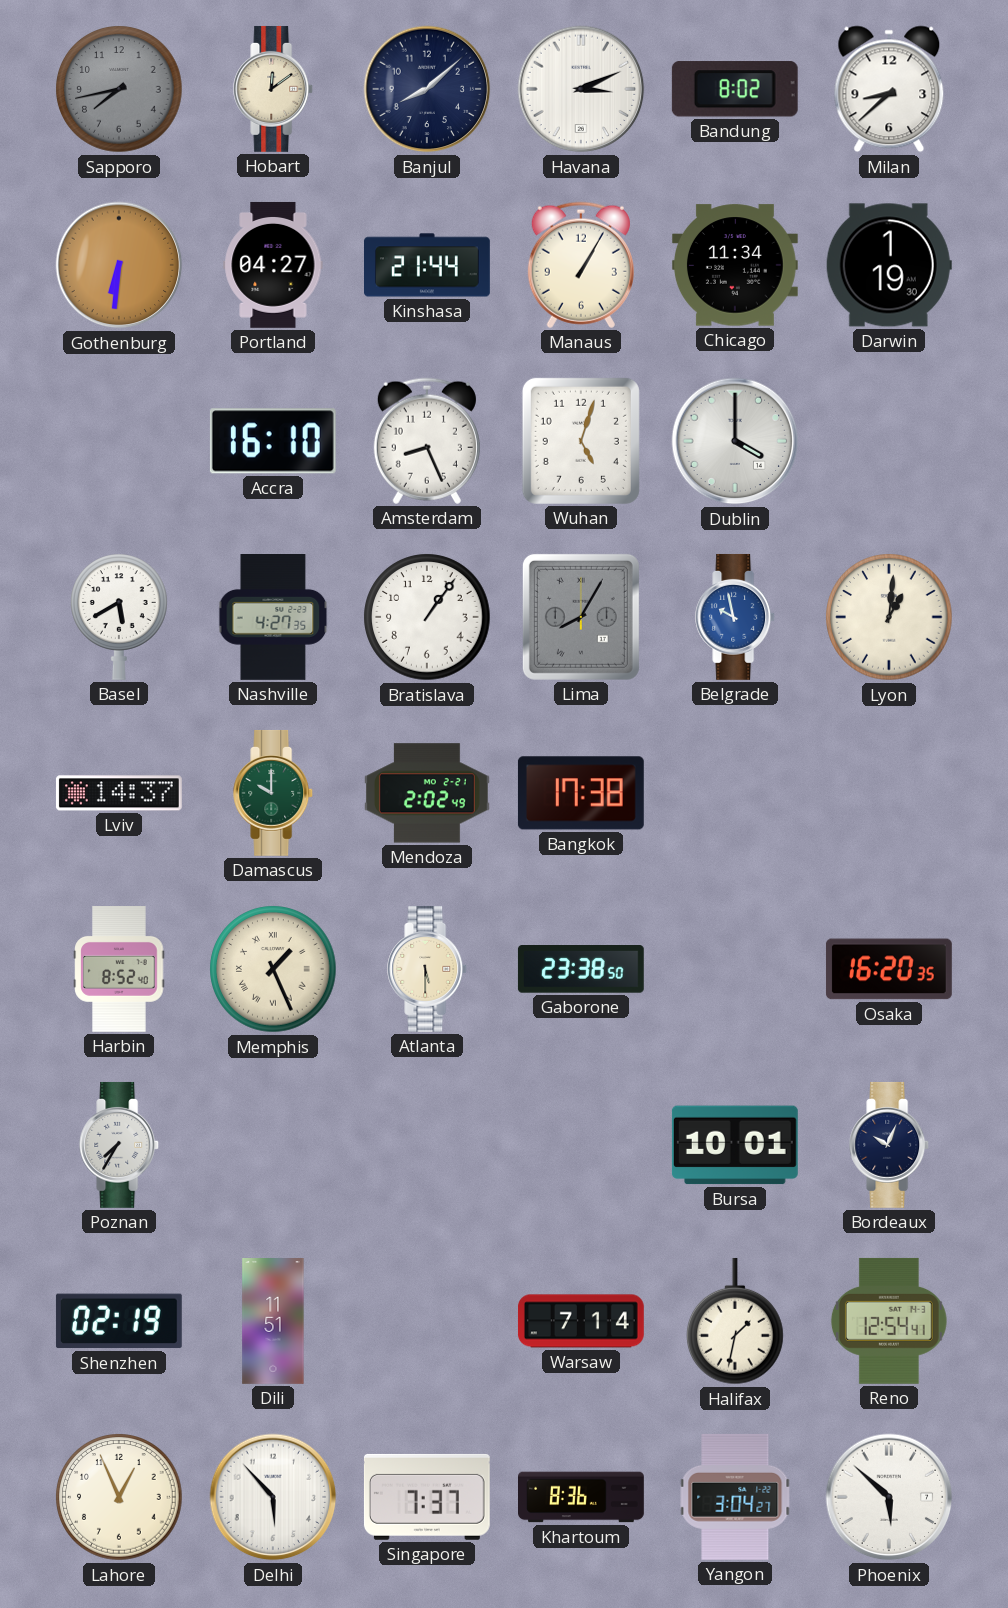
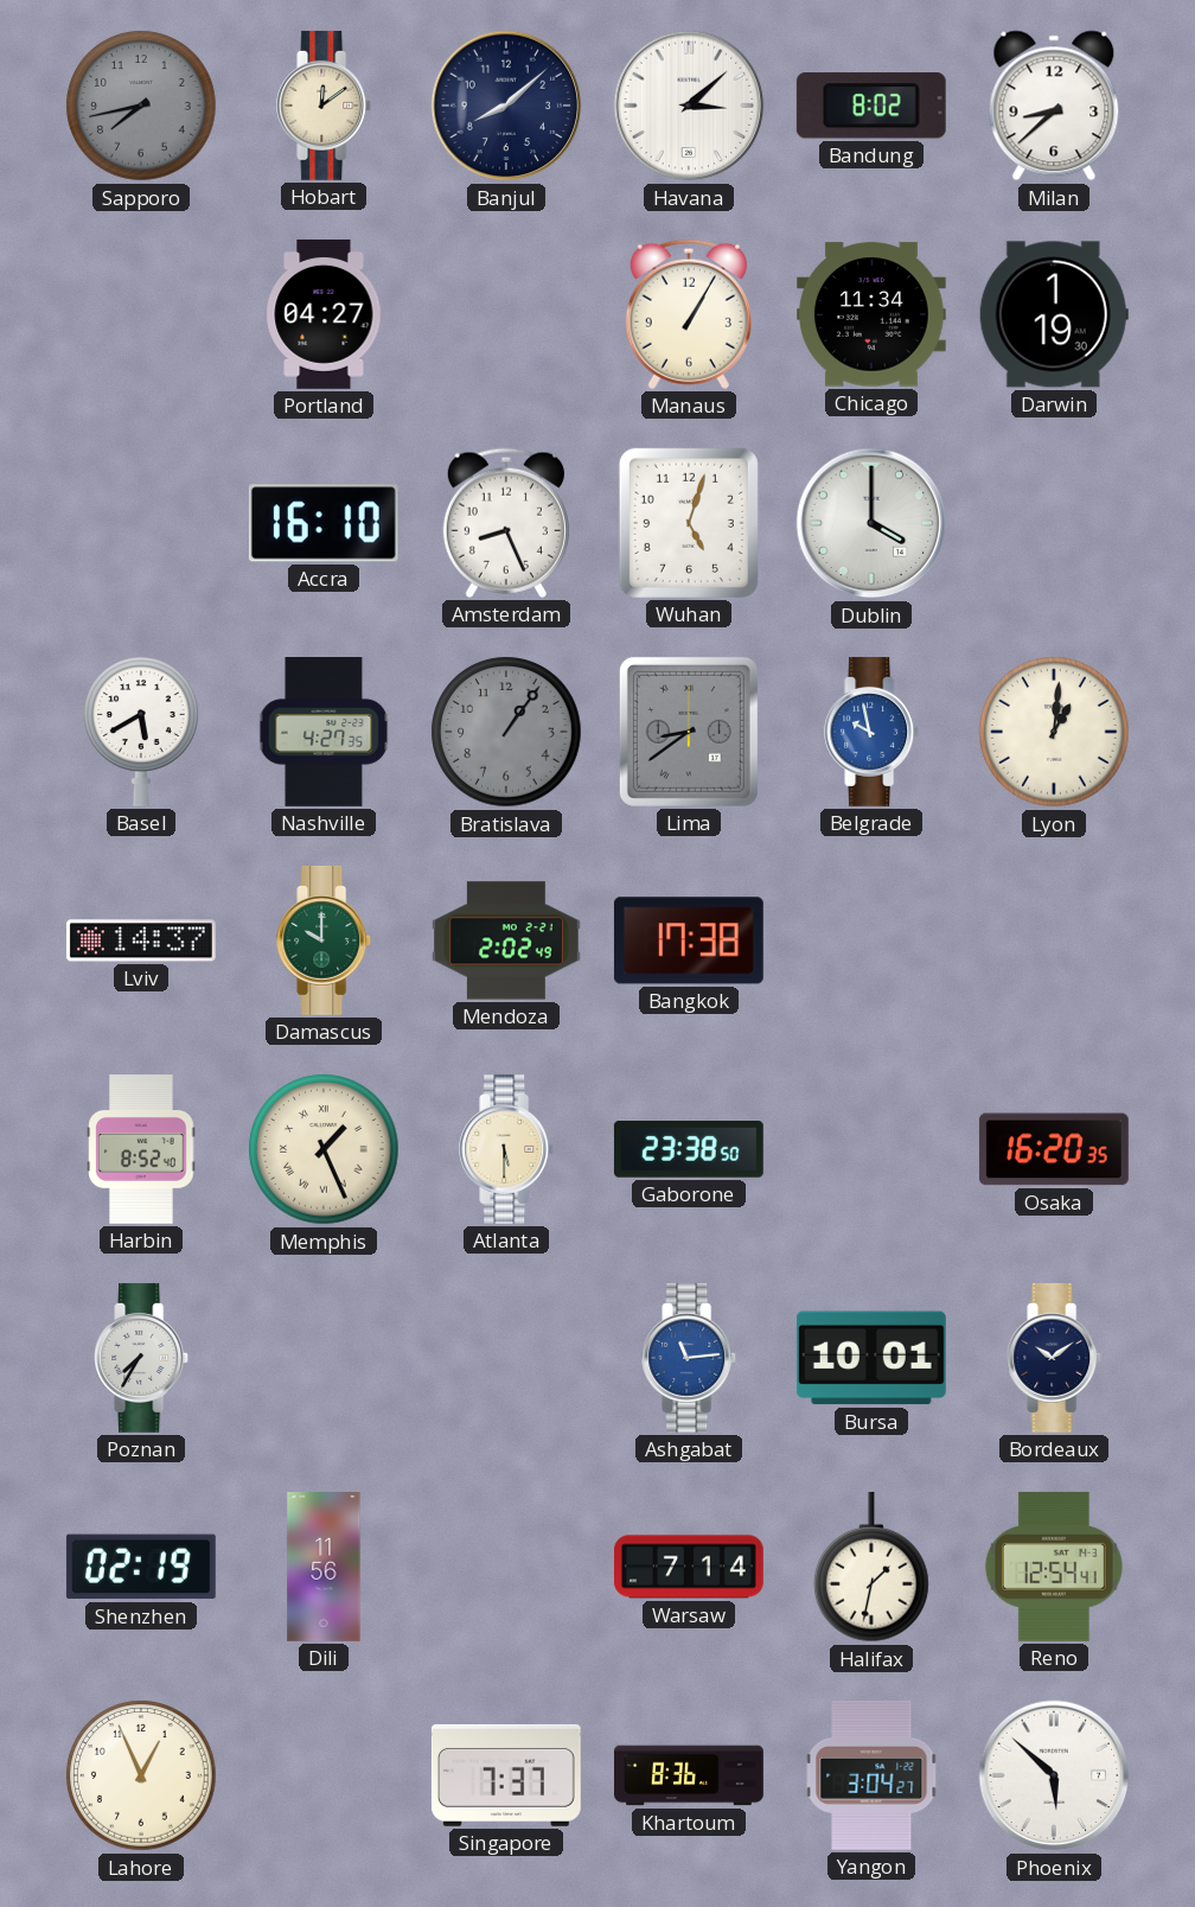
Havana: 3:11 -> 3:08 (689, 106)
Gothenburg: 6:31 -> none (119, 265)
Kinshasa: 21:44 -> none (428, 265)
Bratislava dial: white -> grey (506, 732)
Lima: 8:05 -> 8:39 (689, 732)
Ashgabat: none -> 11:14 (690, 1358)
Bordeaux: 10:04 -> 10:09 (1055, 1358)
Dili: 11:51 -> 11:56 (324, 1568)
Delhi: 5:53 -> none (273, 1497)
